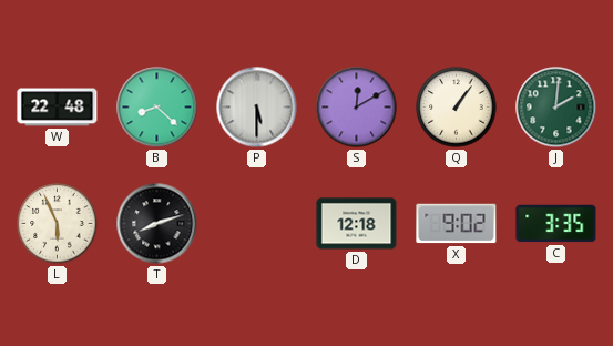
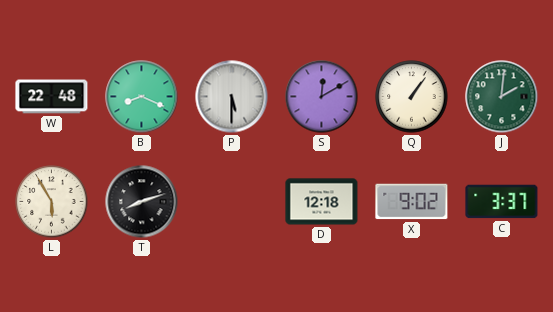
B: 8:22 -> 8:19 (142, 97)
L: 5:56 -> 5:55 (52, 202)
C: 3:35 -> 3:37 (502, 202)
